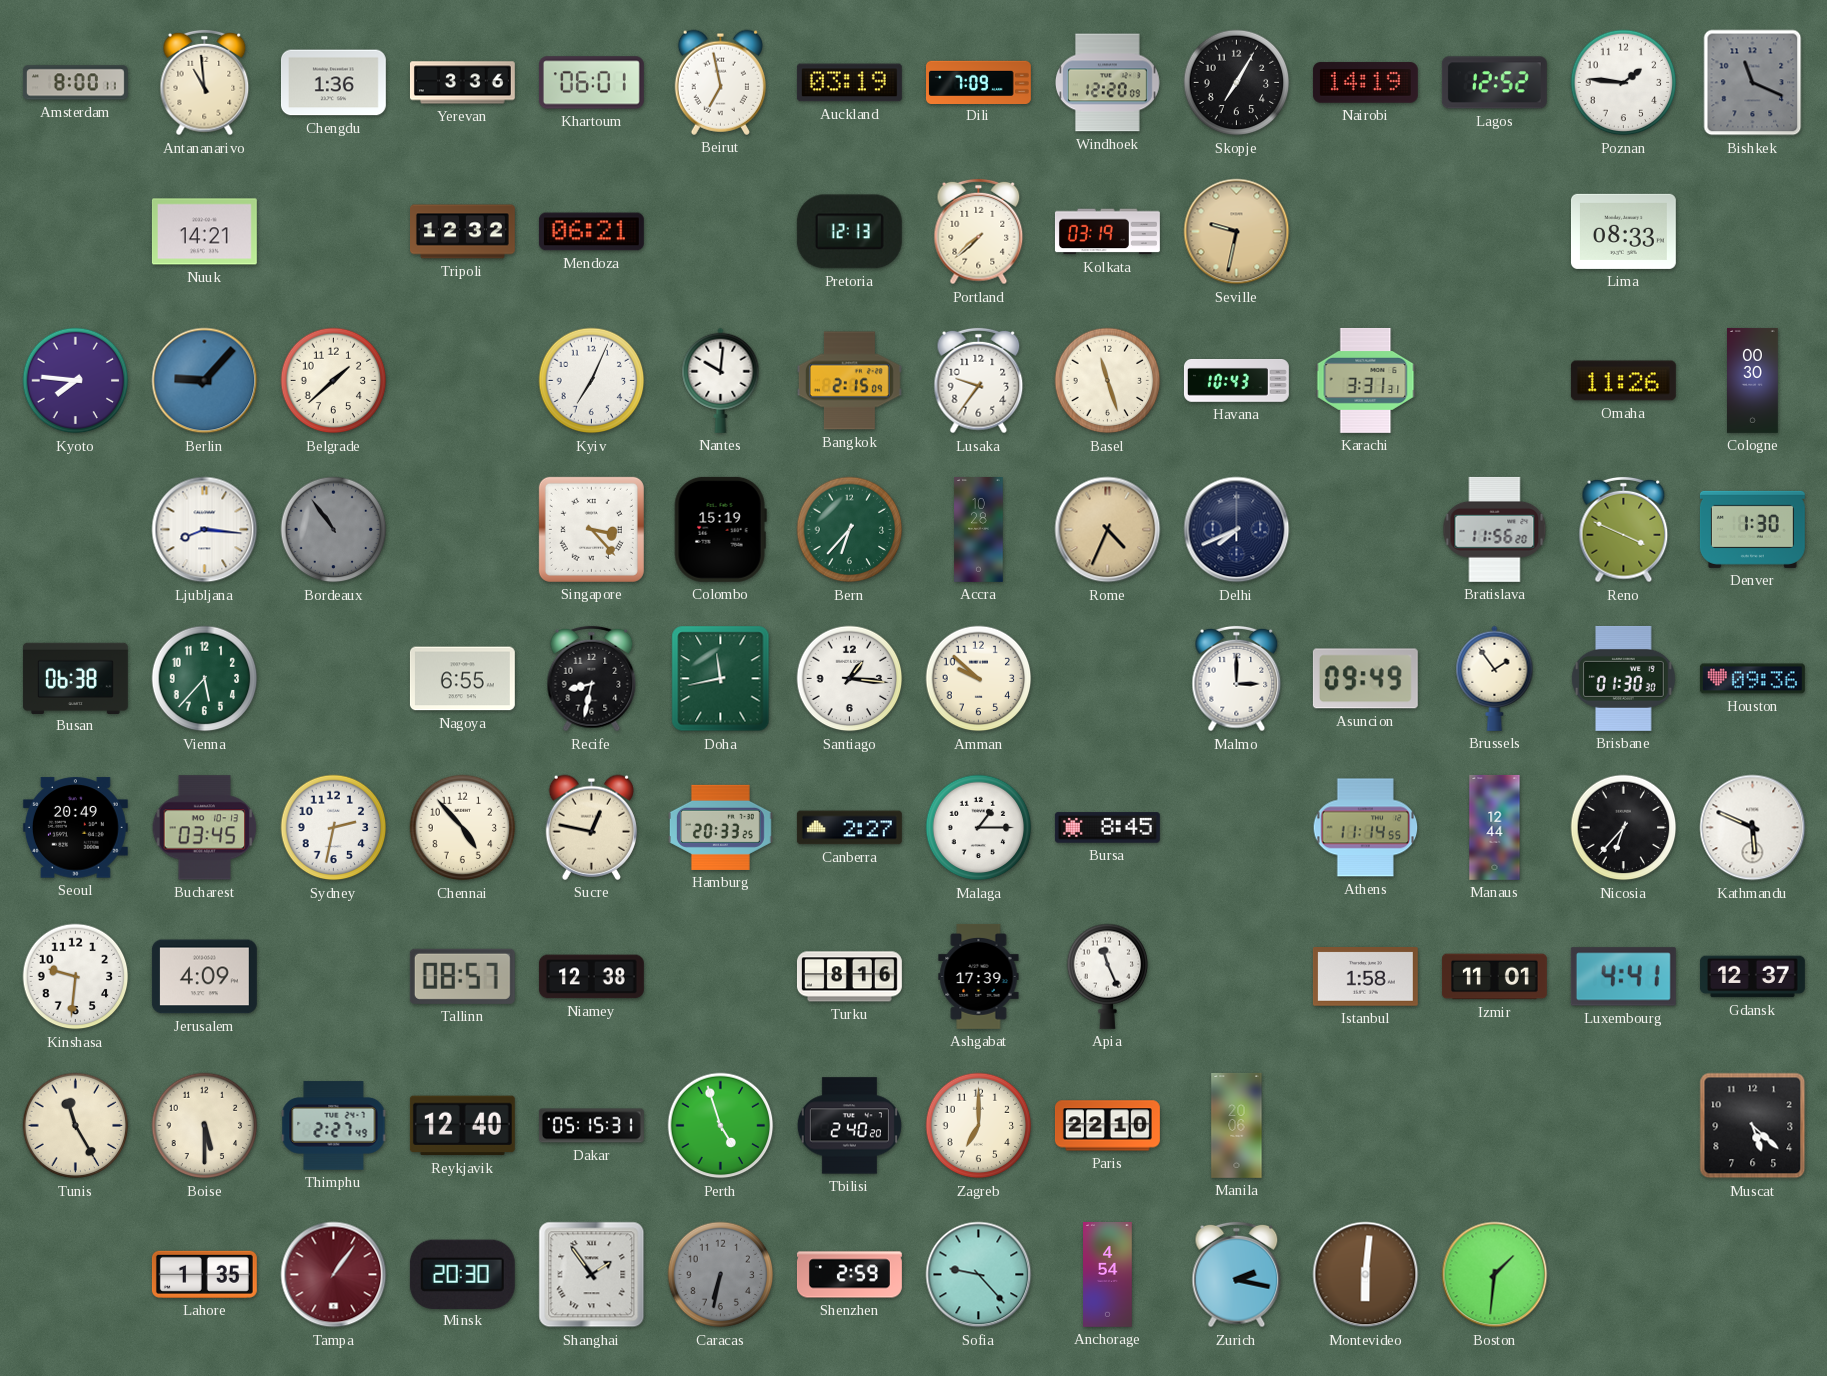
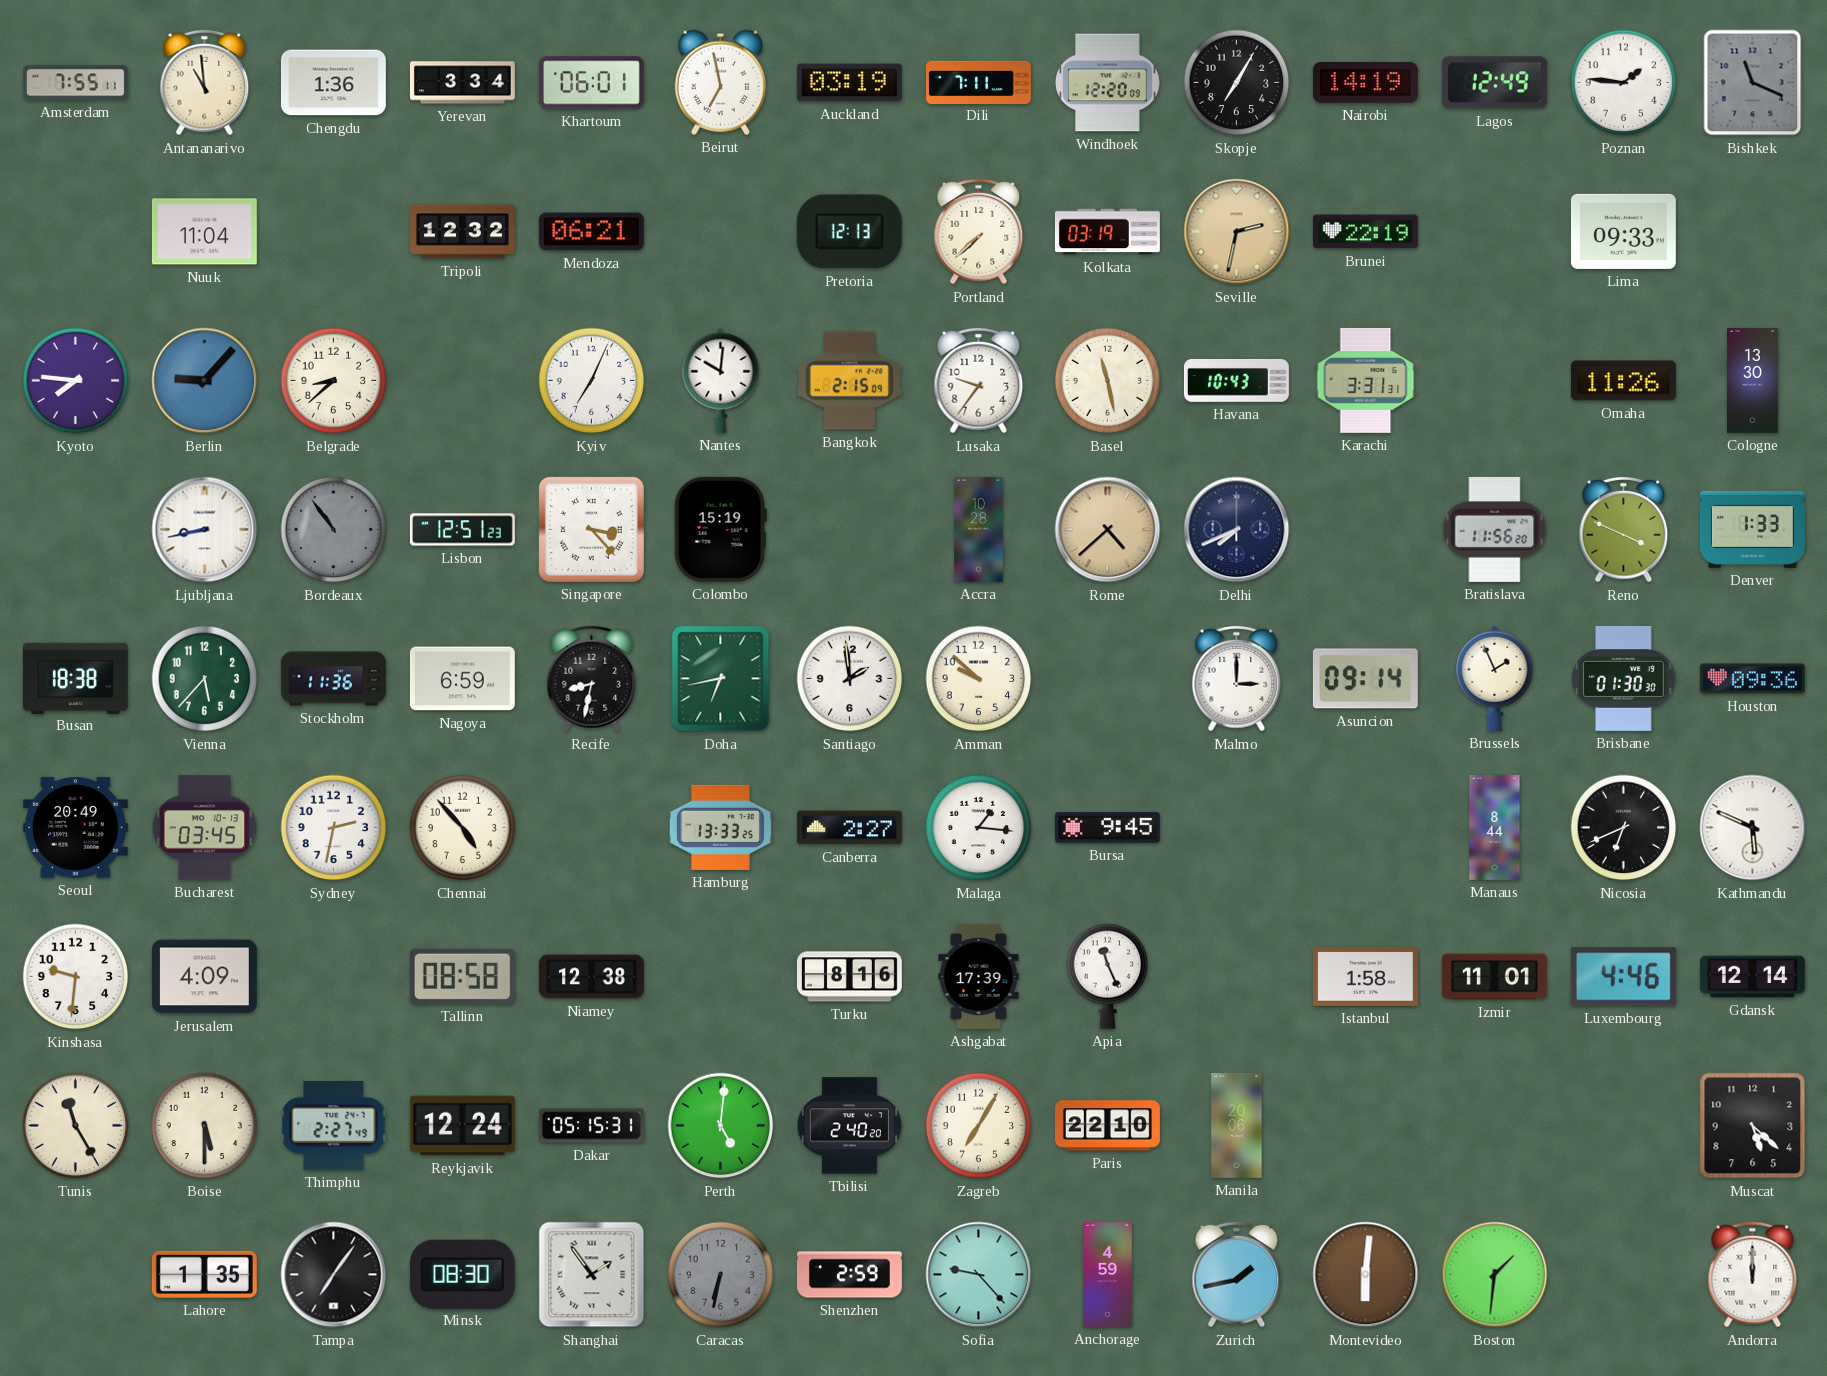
Amsterdam: 8:00 -> 7:55 (75, 83)
Yerevan: 3:36 -> 3:34 (462, 83)
Dili: 7:09 -> 7:11 (979, 82)
Lagos: 12:52 -> 12:49 (1494, 83)
Nuuk: 14:21 -> 11:04 (204, 232)
Seville: 9:32 -> 2:32 (1237, 232)
Brunei: none -> 22:19 (1365, 232)
Lima: 08:33 -> 09:33 (1623, 231)
Belgrade: 1:38 -> 8:38 (334, 381)
Basel: 11:27 -> 11:28 (1108, 381)
Cologne: 00:30 -> 13:30 (1753, 380)
Ljubljana: 8:16 -> 8:43 (205, 530)
Lisbon: none -> 12:51 (462, 530)
Bern: 6:37 -> none (850, 530)
Rome: 4:34 -> 4:38 (1108, 530)
Denver: 1:30 -> 1:33 (1752, 529)
Busan: 06:38 -> 18:38 (75, 678)
Stockholm: none -> 11:36 (334, 679)
Nagoya: 6:55 -> 6:59 (462, 679)
Doha: 11:43 -> 6:43 (721, 679)
Santiago: 1:16 -> 1:59 (850, 679)
Asuncion: 09:49 -> 09:14 (1365, 679)
Brussels: 1:54 -> 1:56 (1495, 678)
Sucre: 12:47 -> none (591, 827)
Hamburg: 20:33 -> 13:33 (720, 827)
Malaga: 1:15 -> 1:16 (979, 828)
Bursa: 8:45 -> 9:45 (1107, 828)
Athens: 11:14 -> none (1366, 828)
Manaus: 12:44 -> 8:44 (1495, 827)
Nicosia: 6:37 -> 6:41 (1624, 828)
Tallinn: 08:57 -> 08:58 (462, 976)
Luxembourg: 4:41 -> 4:46 (1623, 977)
Gdansk: 12:37 -> 12:14 (1752, 977)
Reykjavik: 12:40 -> 12:24 (462, 1126)
Perth: 4:57 -> 5:01 (721, 1126)
Zagreb: 7:00 -> 7:05 (979, 1126)
Tampa: 1:06 -> 7:06 (334, 1275)
Tampa dial: burgundy -> black (334, 1275)
Minsk: 20:30 -> 08:30 (462, 1274)
Anchorage: 4:54 -> 4:59 (1108, 1275)
Zurich: 2:17 -> 1:43 (1237, 1275)
Andorra: none -> 12:00 (1753, 1275)
